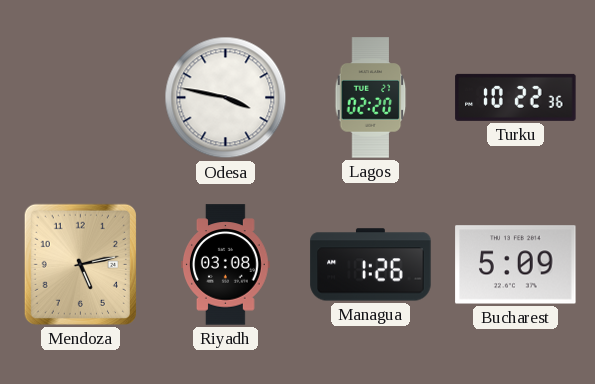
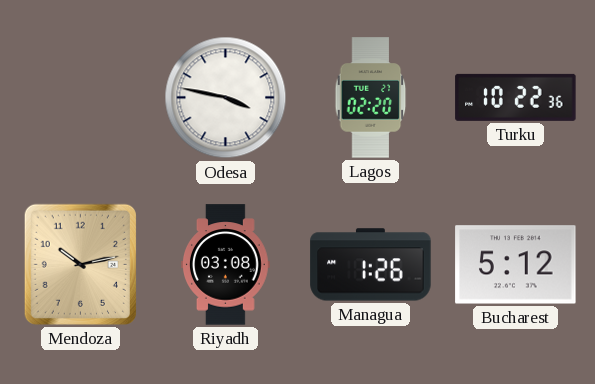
Mendoza: 5:13 -> 10:13 (80, 264)
Bucharest: 5:09 -> 5:12 (516, 265)
